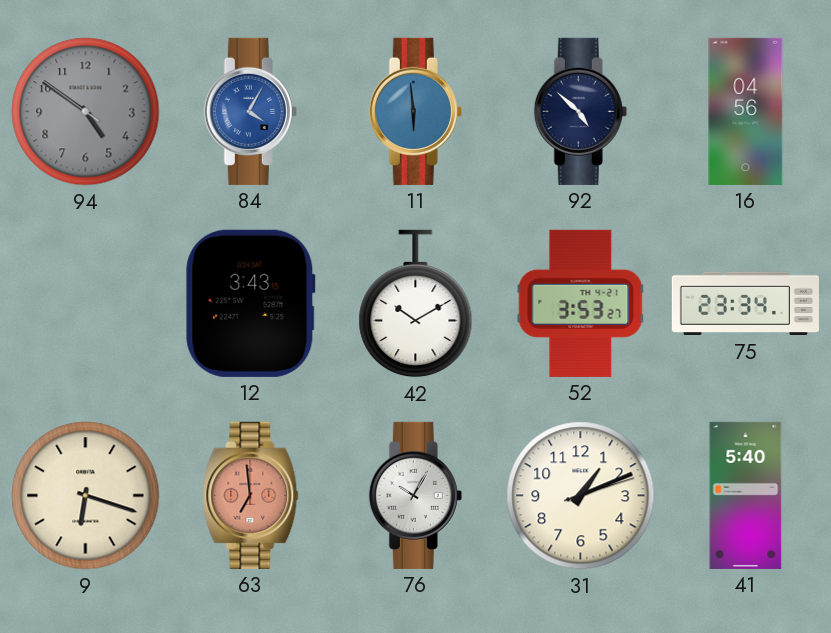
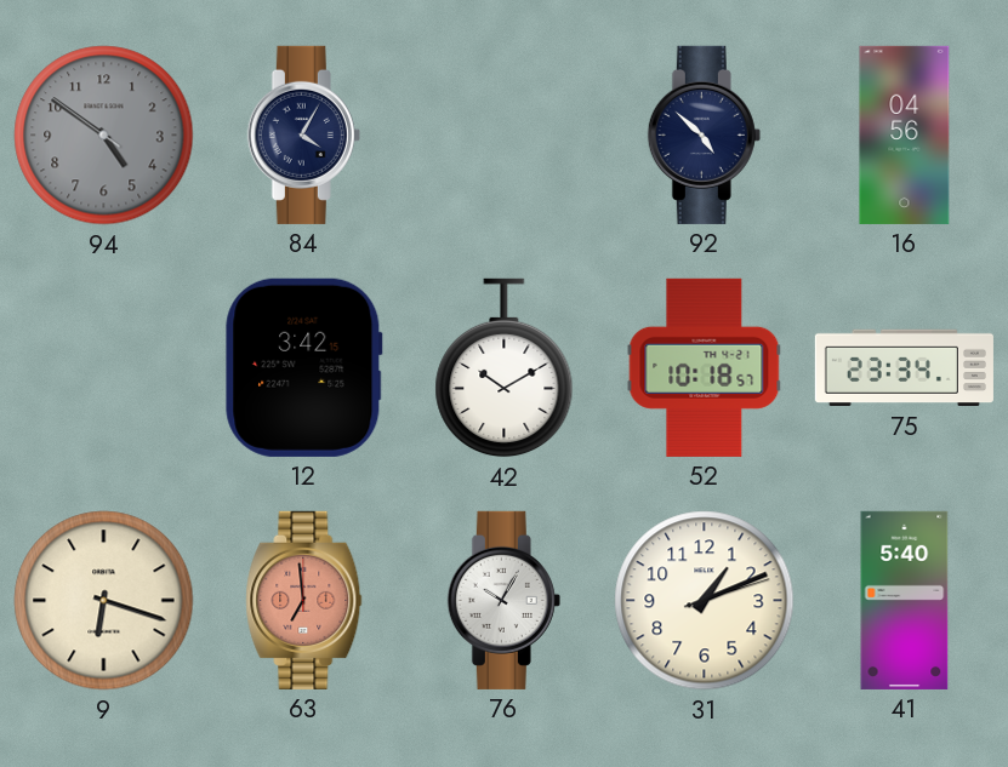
84 dial: blue -> navy (303, 134)
11: 5:59 -> none (415, 111)
12: 3:43 -> 3:42 (304, 367)
52: 3:53 -> 10:18 (705, 367)
